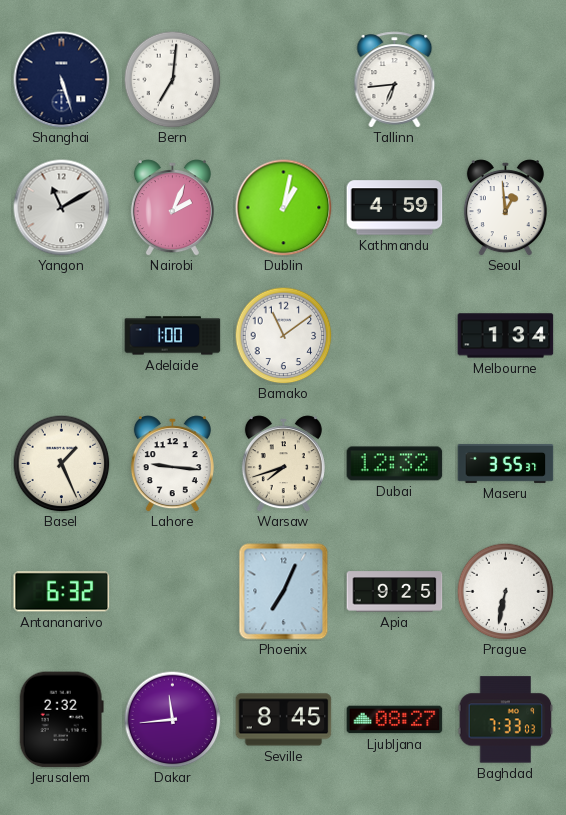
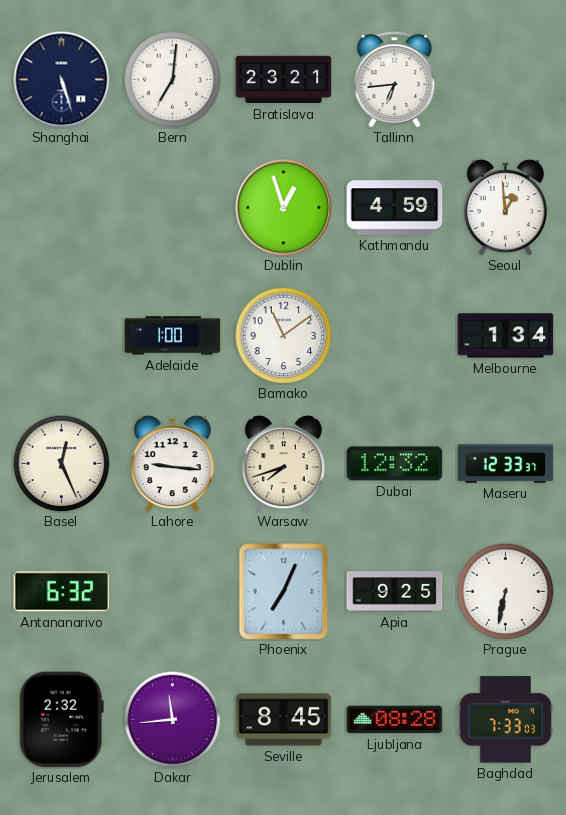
Bratislava: none -> 23:21 (284, 80)
Yangon: 11:10 -> none (62, 208)
Nairobi: 2:04 -> none (172, 208)
Dublin: 1:02 -> 12:57 (284, 208)
Basel: 1:26 -> 12:26 (61, 463)
Maseru: 3:55 -> 12:33 (506, 464)
Ljubljana: 08:27 -> 08:28 (395, 720)
